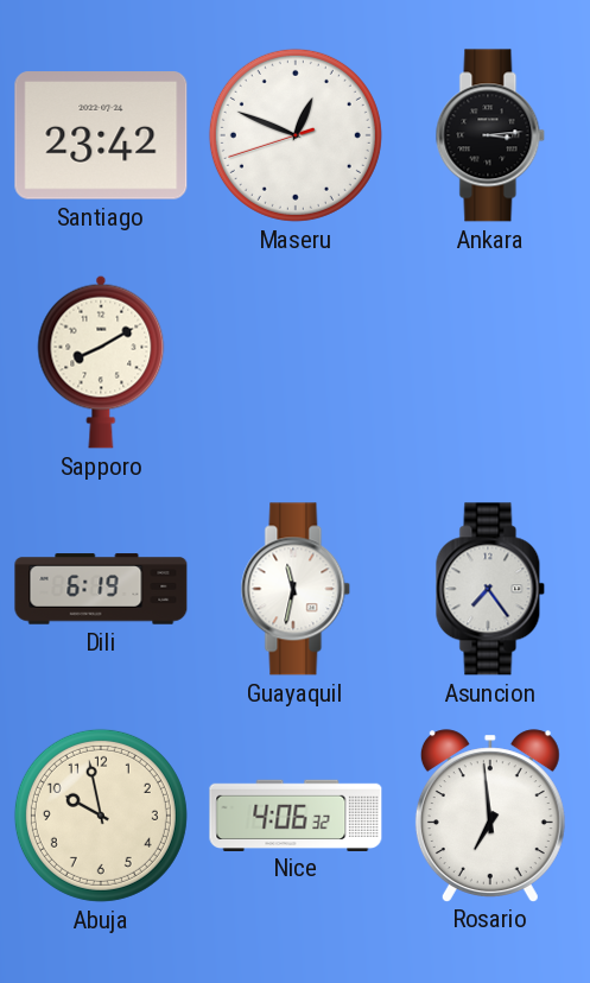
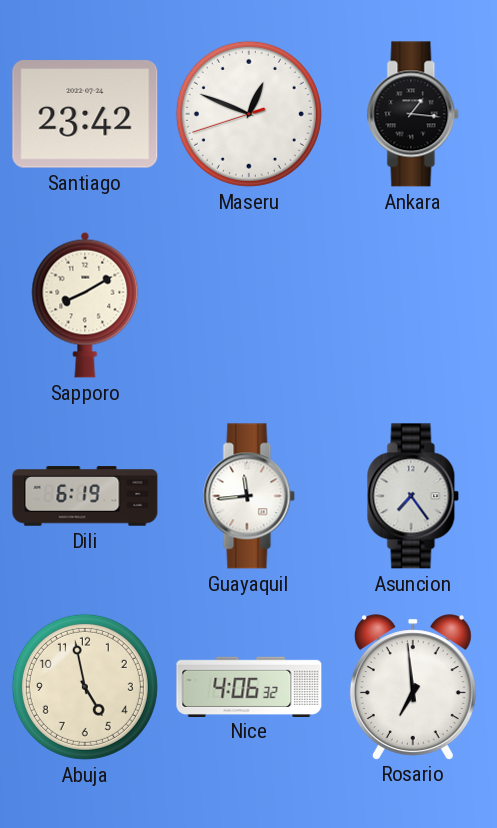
Ankara: 3:14 -> 1:16 (413, 114)
Guayaquil: 11:32 -> 11:44 (249, 496)
Abuja: 9:58 -> 4:58 (85, 687)
